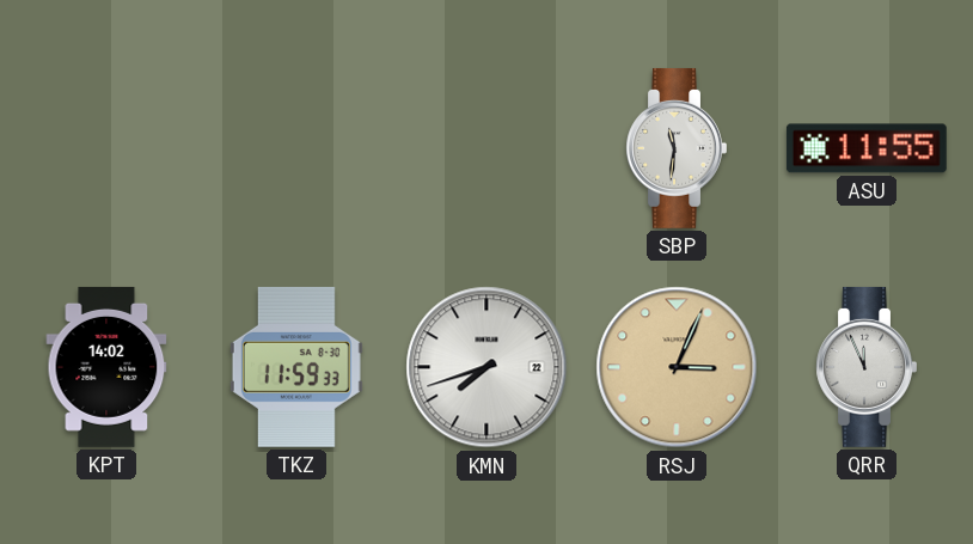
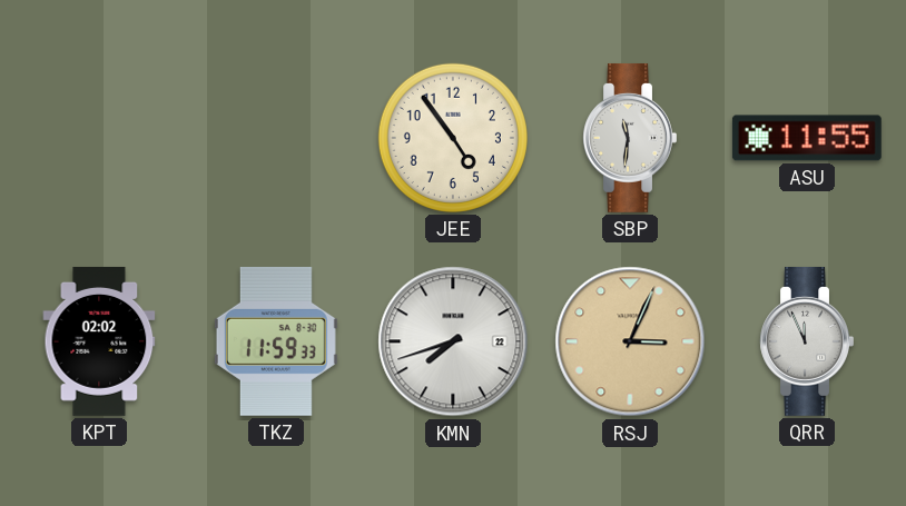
JEE: none -> 4:54 (453, 138)
KPT: 14:02 -> 02:02 (99, 341)
